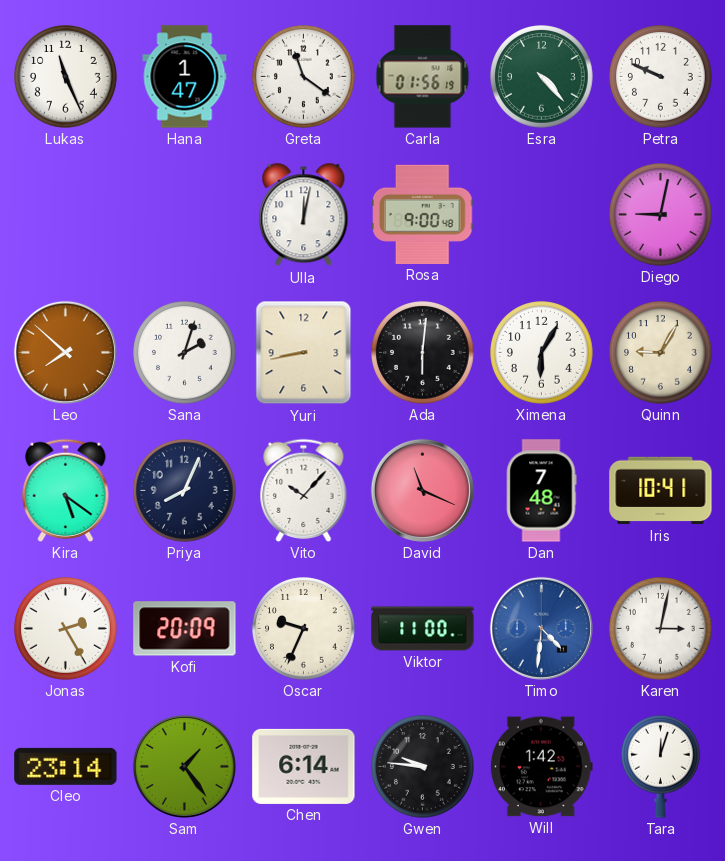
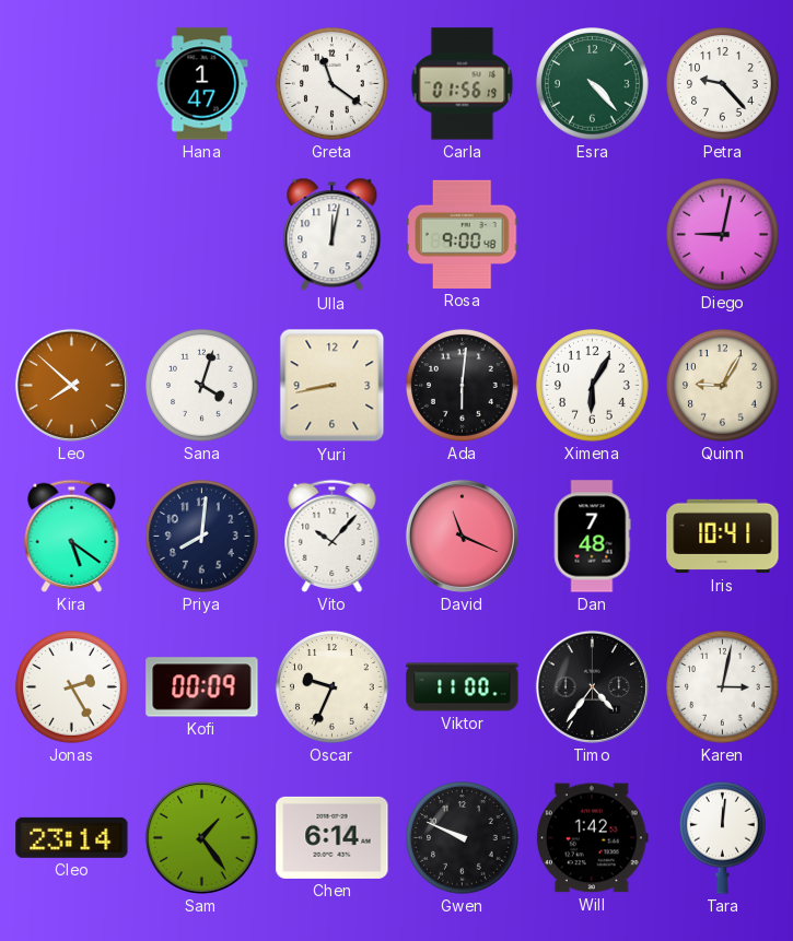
Lukas: 11:26 -> none (66, 77)
Petra: 9:49 -> 9:23 (723, 84)
Sana: 2:03 -> 4:03 (202, 386)
Priya: 8:04 -> 8:01 (202, 537)
Kofi: 20:09 -> 00:09 (202, 687)
Timo: 4:31 -> 4:36 (592, 686)
Timo dial: blue -> black (592, 686)
Gwen: 9:46 -> 9:49 (463, 838)
Tara: 12:03 -> 12:01 (723, 837)
